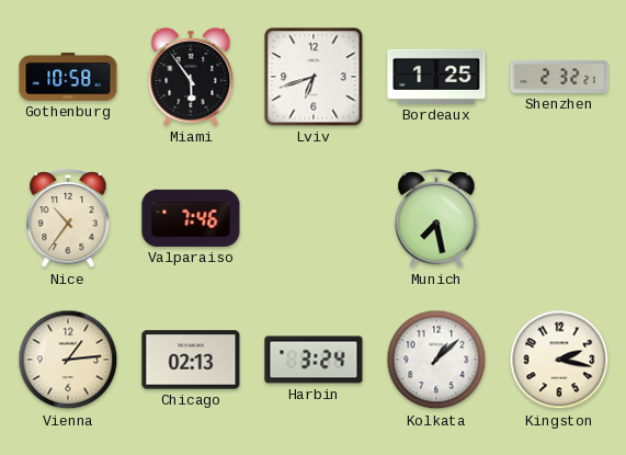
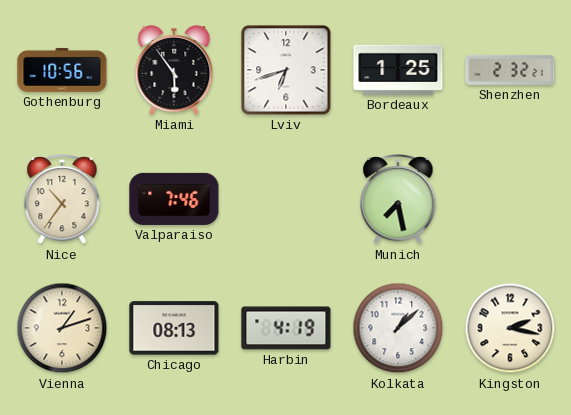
Gothenburg: 10:58 -> 10:56 (62, 70)
Vienna: 1:14 -> 1:12 (62, 328)
Chicago: 02:13 -> 08:13 (174, 328)
Harbin: 3:24 -> 4:19 (286, 328)
